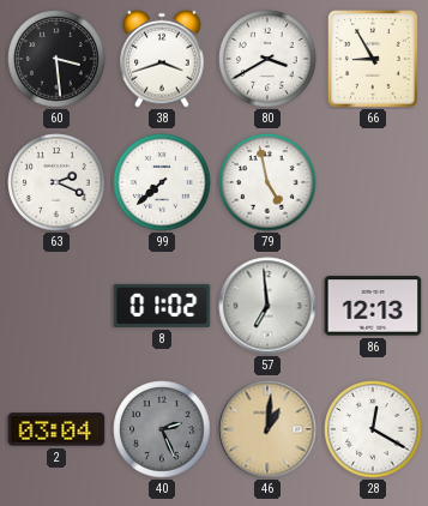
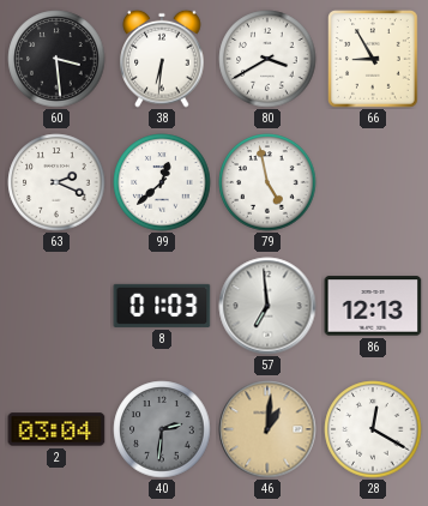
38: 3:42 -> 6:31 (162, 59)
99: 7:38 -> 12:38 (162, 182)
8: 01:02 -> 01:03 (162, 306)
40: 2:26 -> 2:31 (162, 429)
